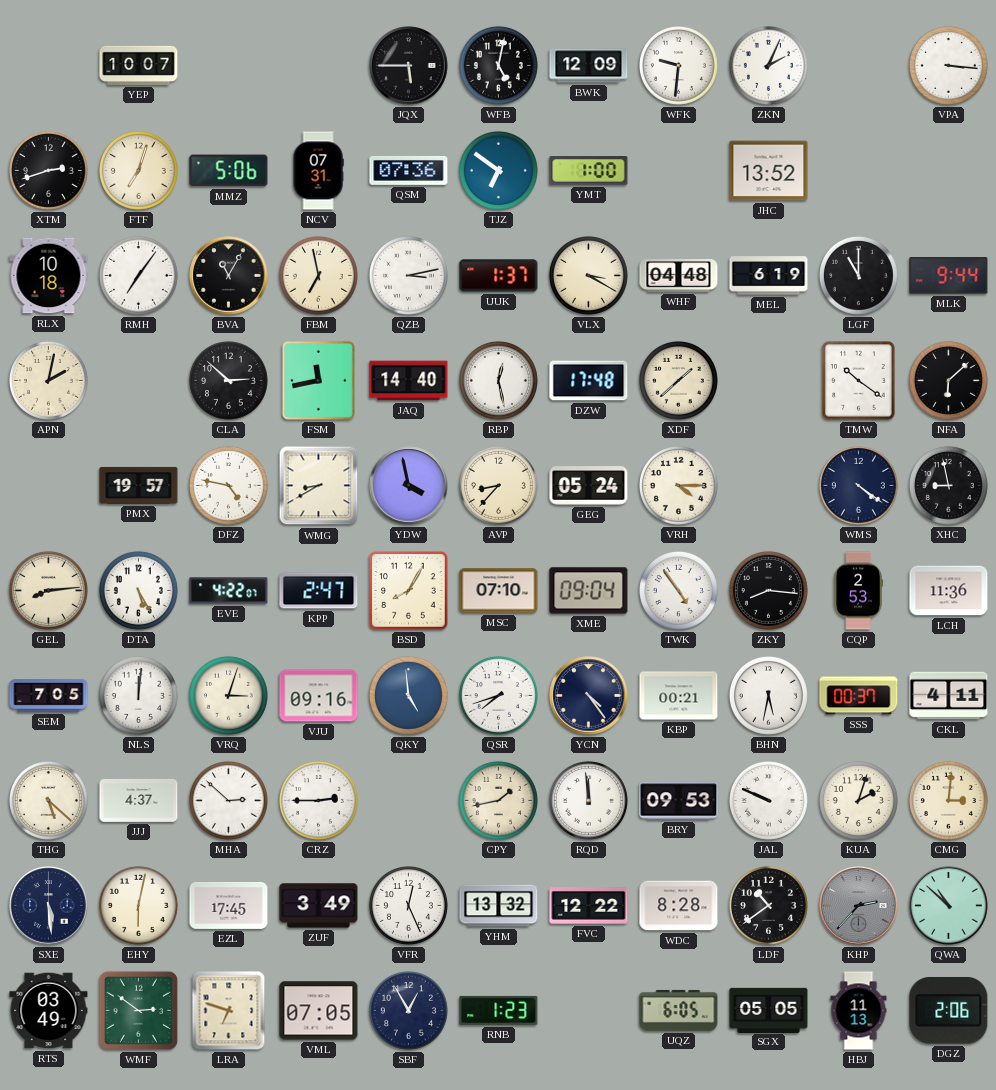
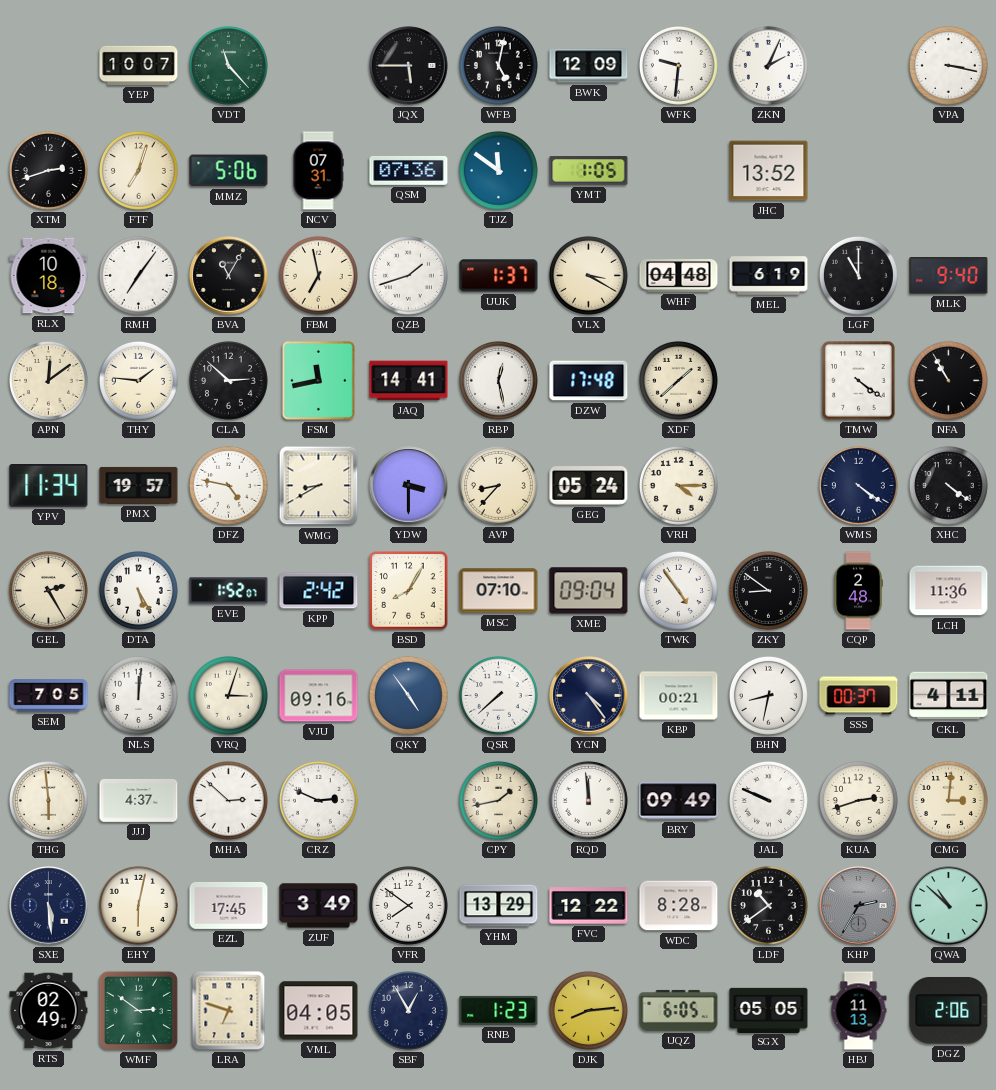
VDT: none -> 11:23 (228, 65)
VPA: 3:16 -> 3:17 (948, 65)
TJZ: 6:51 -> 11:51 (498, 170)
YMT: 1:00 -> 1:05 (589, 171)
QZB: 3:13 -> 1:42 (408, 275)
MLK: 9:44 -> 9:40 (949, 276)
APN: 2:02 -> 12:09 (48, 380)
THY: none -> 1:46 (138, 380)
JAQ: 14:40 -> 14:41 (409, 381)
TMW: 10:21 -> 4:21 (859, 381)
NFA: 6:08 -> 10:55 (948, 380)
YPV: none -> 11:34 (49, 486)
YDW: 3:58 -> 3:30 (409, 486)
XHC: 8:58 -> 4:21 (948, 485)
GEL: 8:14 -> 2:25 (48, 590)
EVE: 4:22 -> 1:52 (229, 591)
KPP: 2:47 -> 2:42 (319, 591)
ZKY: 8:16 -> 8:51 (768, 590)
CQP: 2:53 -> 2:48 (858, 591)
QKY: 4:59 -> 4:54 (408, 695)
QSR: 7:42 -> 7:38 (498, 695)
BHN: 5:32 -> 8:32 (768, 695)
THG: 5:22 -> 5:59 (48, 800)
CRZ: 2:45 -> 2:49 (318, 800)
BRY: 09:53 -> 09:49 (679, 801)
KUA: 2:03 -> 2:42 (858, 800)
VFR: 12:26 -> 7:51 (408, 905)
YHM: 13:32 -> 13:29 (499, 906)
KHP: 2:37 -> 2:35 (859, 906)
RTS: 03:49 -> 02:49 (49, 1011)
VML: 07:05 -> 04:05 (319, 1011)
DJK: none -> 8:14 (588, 1010)
